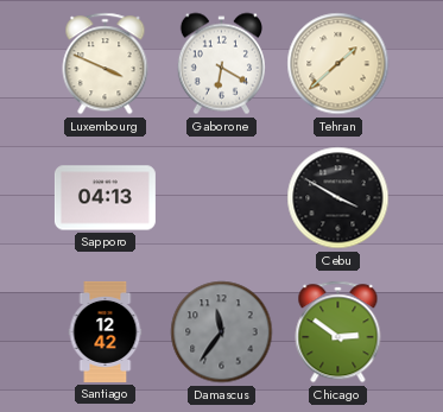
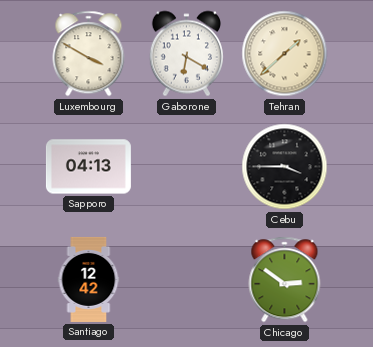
Luxembourg: 3:49 -> 3:50 (89, 54)
Cebu: 3:50 -> 3:45 (285, 167)
Damascus: 11:36 -> none (222, 332)
